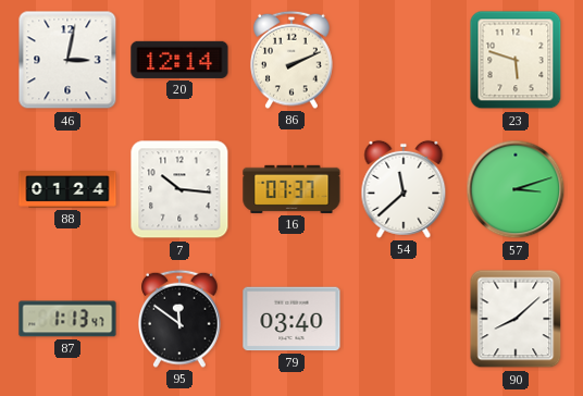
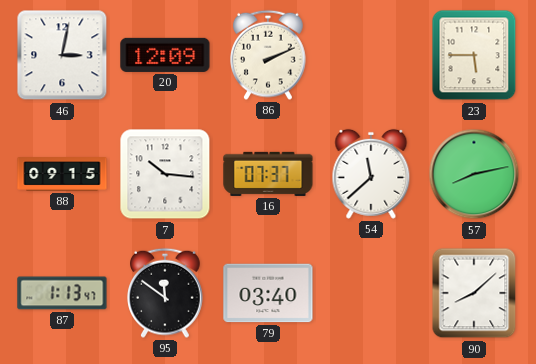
20: 12:14 -> 12:09 (165, 55)
23: 5:48 -> 5:45 (474, 55)
88: 01:24 -> 09:15 (62, 174)
57: 3:12 -> 8:13 (474, 174)
